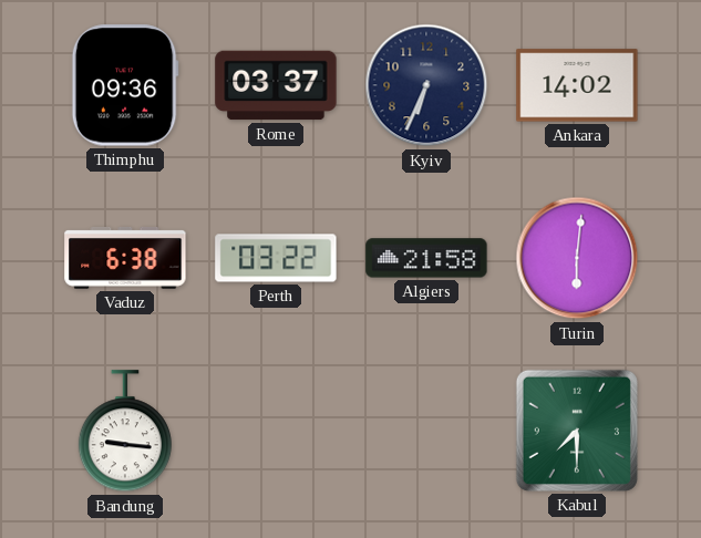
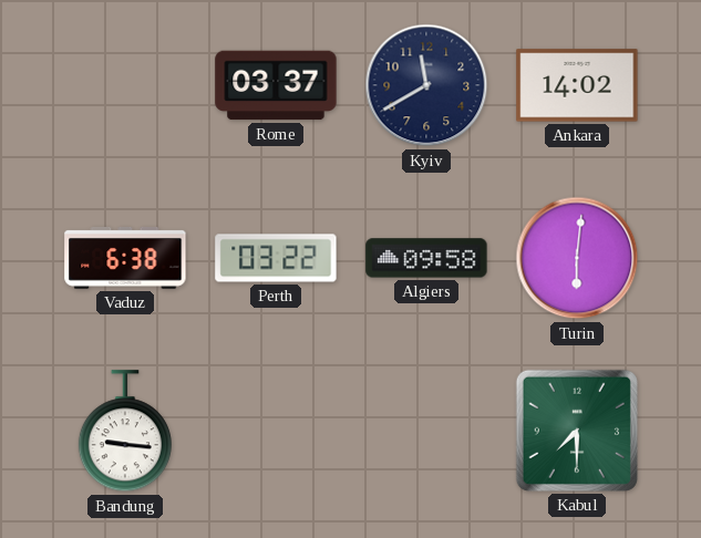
Thimphu: 09:36 -> none (125, 85)
Kyiv: 6:34 -> 11:40 (426, 85)
Algiers: 21:58 -> 09:58 (426, 258)
